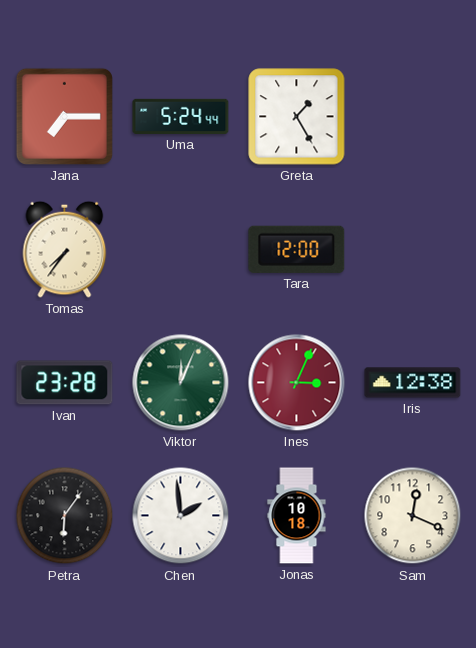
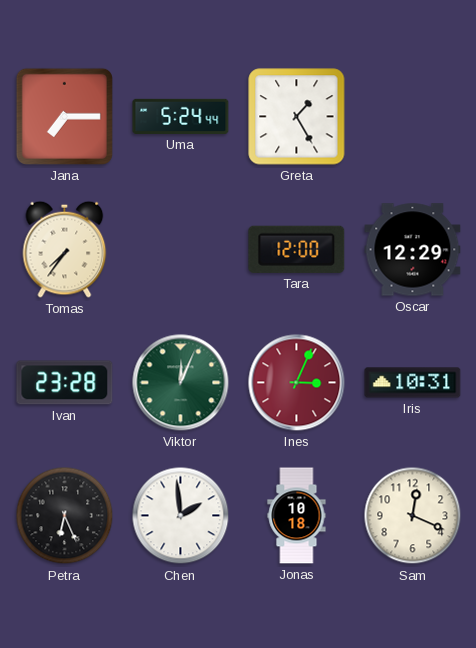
Oscar: none -> 12:29 (413, 250)
Iris: 12:38 -> 10:31 (413, 383)
Petra: 6:06 -> 6:26 (65, 516)
